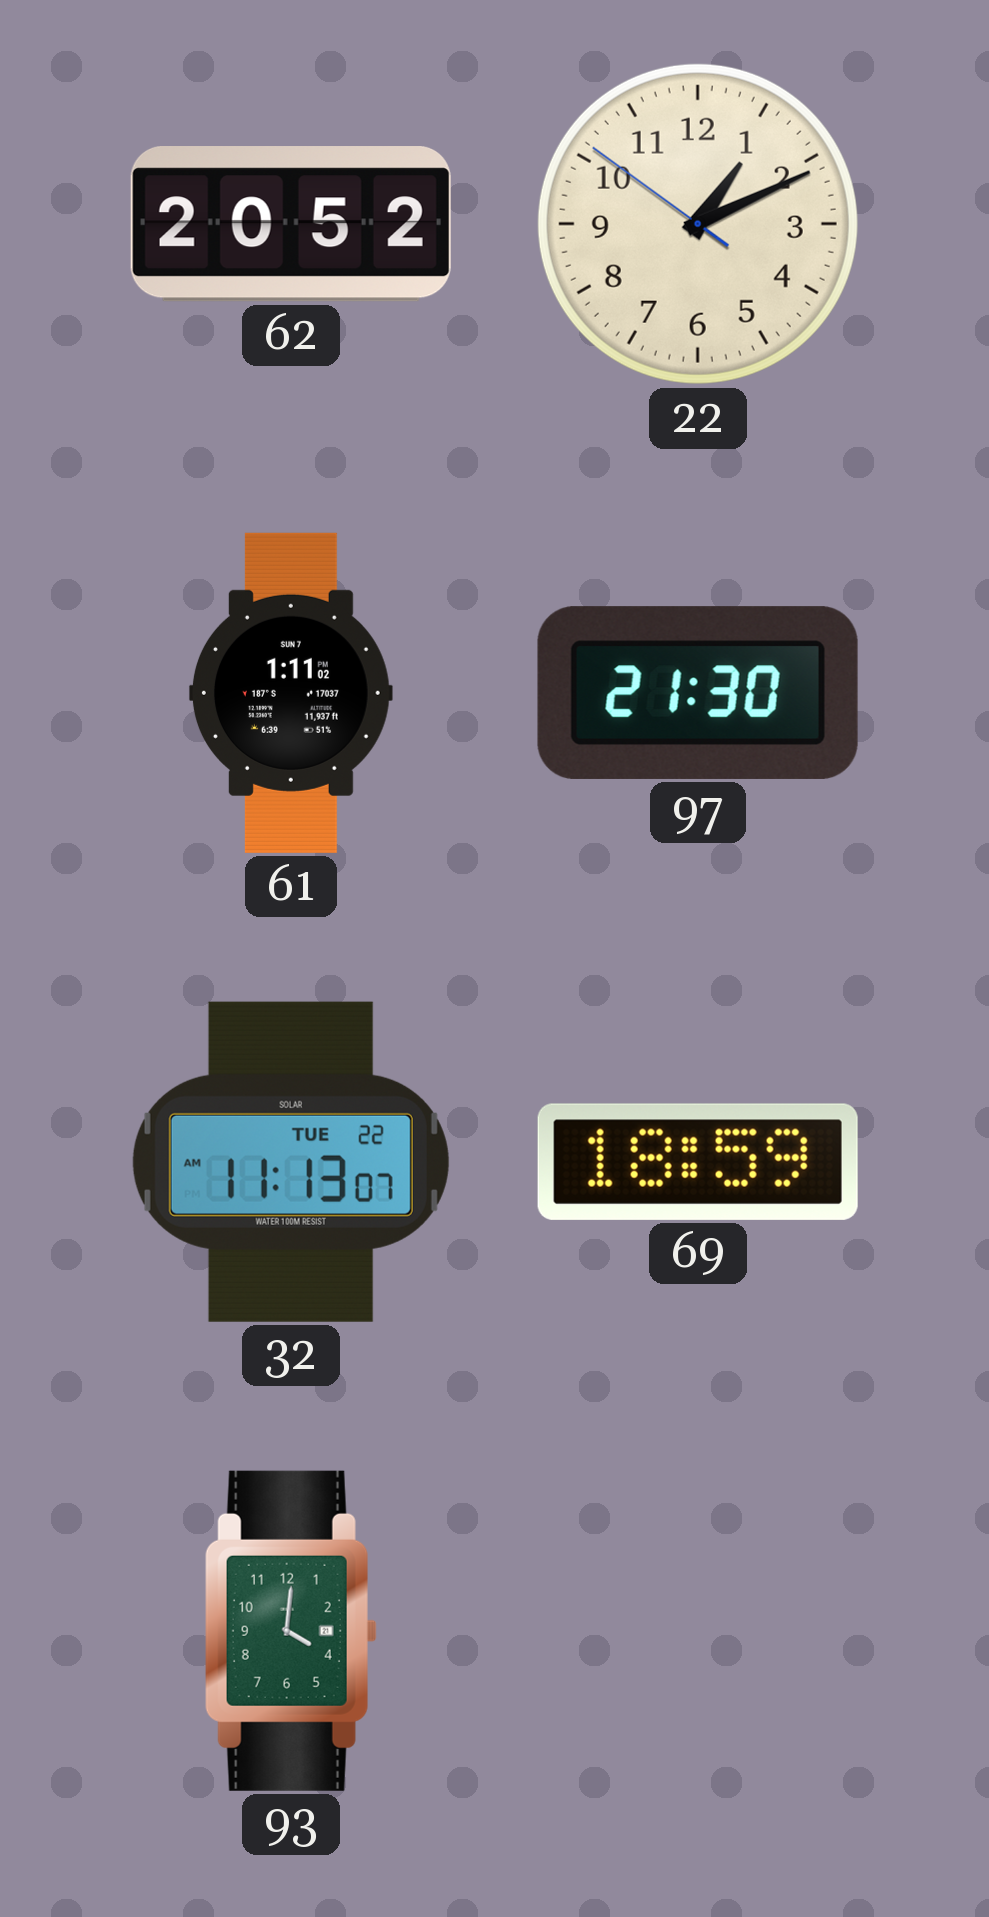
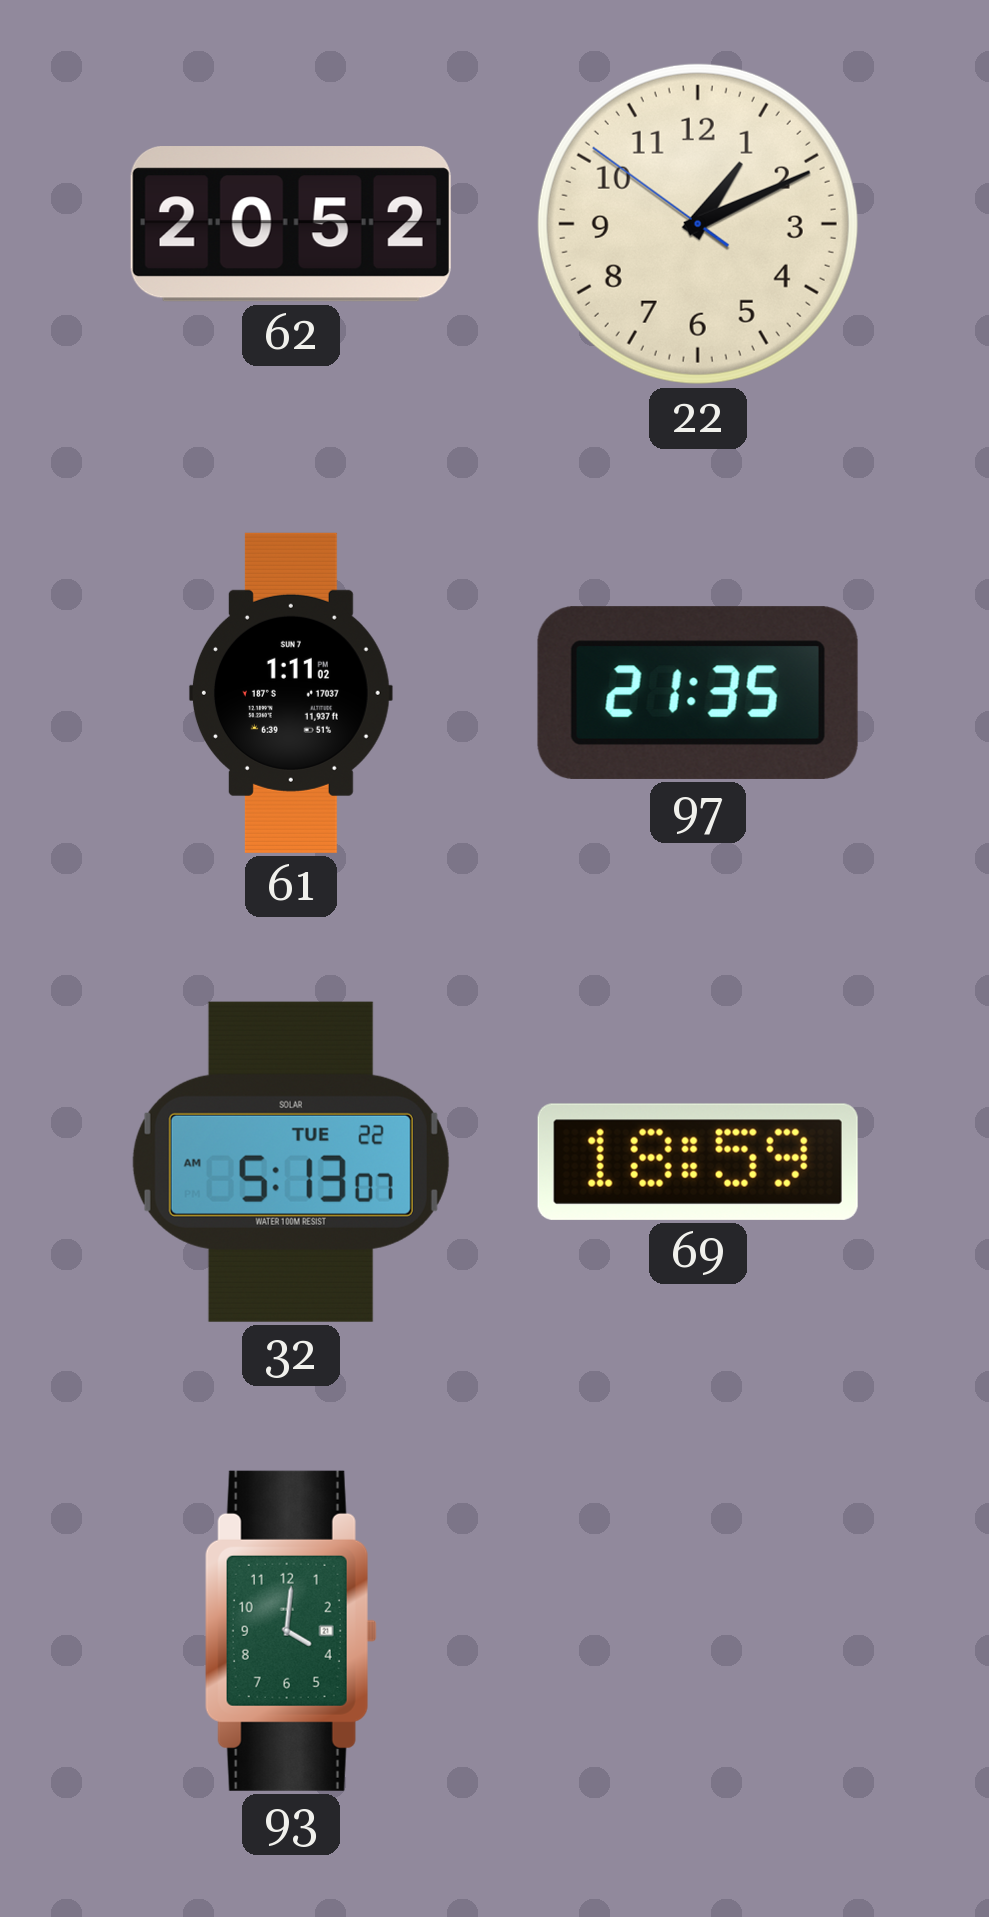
97: 21:30 -> 21:35 (698, 693)
32: 11:13 -> 5:13 (291, 1162)
